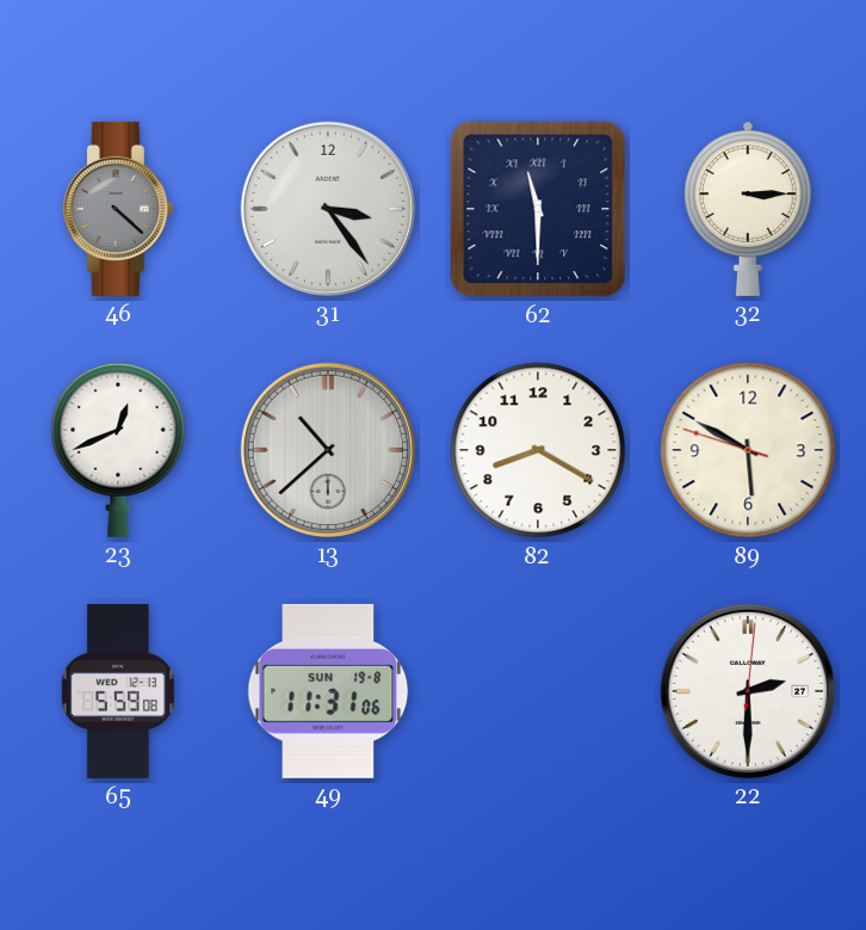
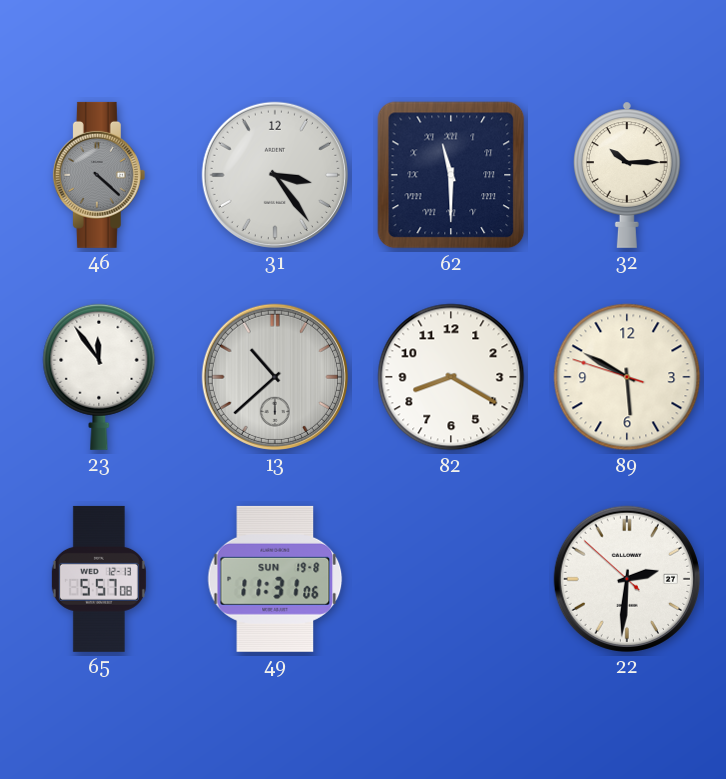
32: 3:15 -> 10:15 (628, 175)
23: 12:41 -> 11:54 (99, 377)
65: 5:59 -> 5:57 (99, 579)
22: 2:30:01 -> 2:30:52 (627, 579)
